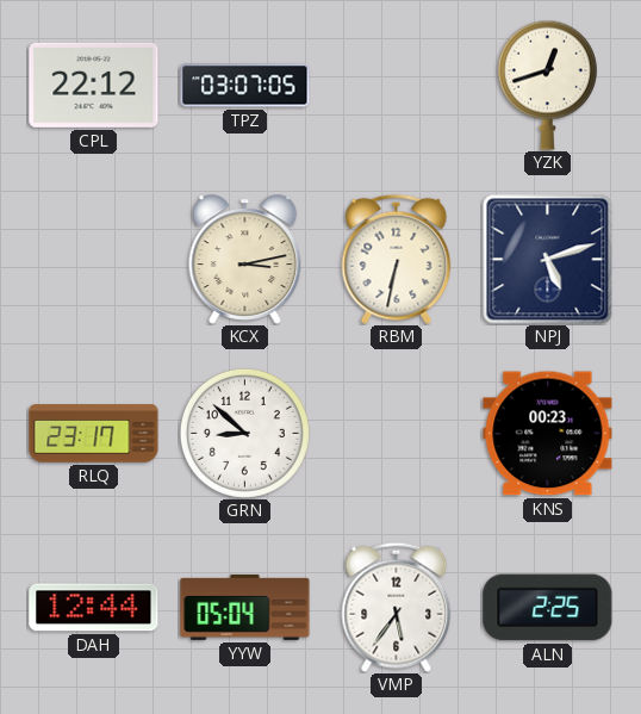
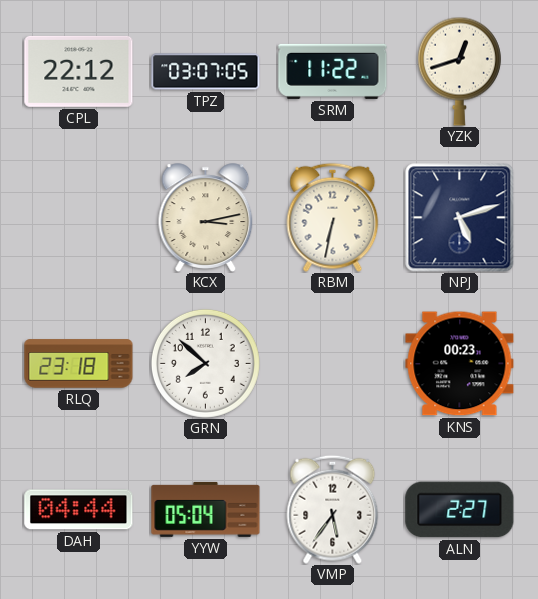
SRM: none -> 11:22 (333, 71)
RLQ: 23:17 -> 23:18 (79, 364)
GRN: 8:52 -> 7:52 (205, 363)
DAH: 12:44 -> 04:44 (79, 510)
ALN: 2:25 -> 2:27 (460, 510)
